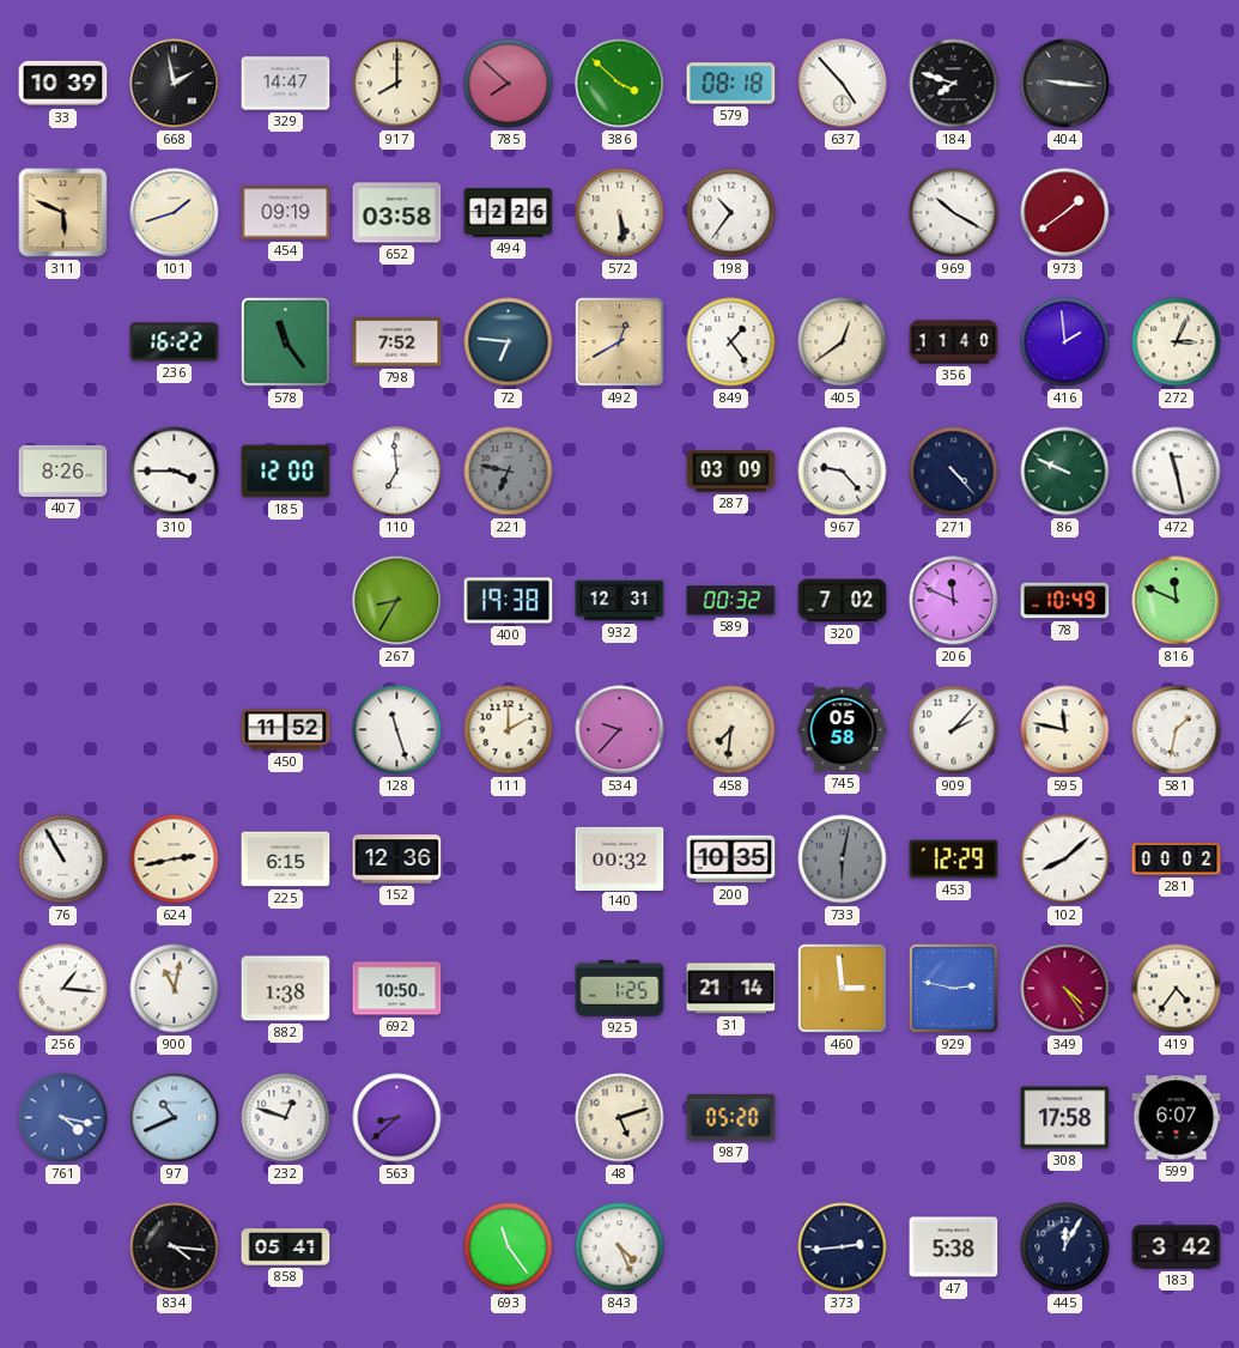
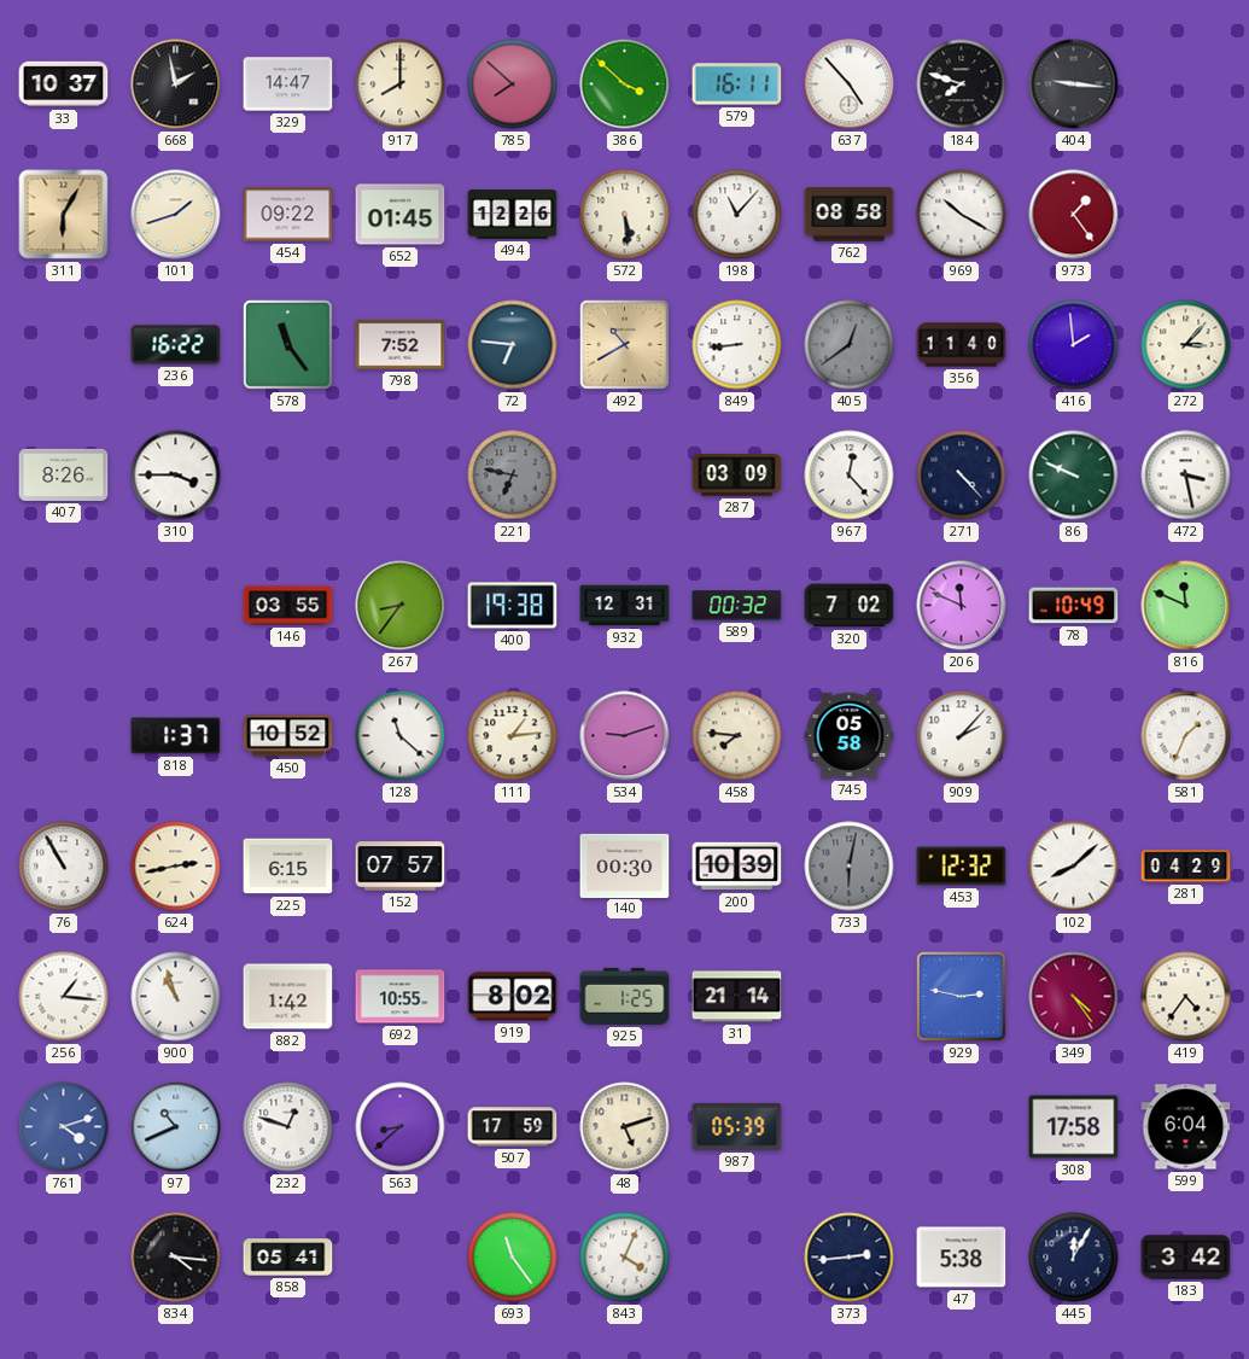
33: 10:39 -> 10:37 (64, 84)
579: 08:18 -> 16:11 (737, 84)
311: 5:49 -> 6:05 (64, 215)
454: 09:19 -> 09:22 (288, 215)
652: 03:58 -> 01:45 (401, 215)
198: 10:36 -> 11:07 (737, 215)
762: none -> 08:58 (850, 215)
973: 1:39 -> 1:24 (1074, 215)
492: 12:40 -> 10:40 (625, 345)
849: 1:24 -> 8:44 (737, 345)
405 dial: cream -> grey (850, 345)
272: 3:04 -> 3:07 (1186, 345)
185: 12:00 -> none (286, 472)
110: 6:59 -> none (397, 472)
967: 9:23 -> 12:23 (850, 476)
472: 11:28 -> 3:28 (1186, 476)
146: none -> 03:55 (288, 606)
267: 8:35 -> 8:36 (401, 606)
818: none -> 1:37 (176, 736)
450: 11:52 -> 10:52 (288, 736)
128: 11:27 -> 11:22 (401, 736)
111: 2:00 -> 1:14 (513, 736)
534: 9:37 -> 9:12 (625, 736)
458: 7:31 -> 7:46 (737, 736)
595: 11:47 -> none (1065, 730)
581: 1:32 -> 1:34 (1186, 736)
152: 12:36 -> 07:57 (401, 867)
140: 00:32 -> 00:30 (625, 865)
200: 10:35 -> 10:39 (737, 867)
453: 12:29 -> 12:32 (962, 867)
281: 00:02 -> 04:29 (1186, 867)
900: 11:02 -> 10:57 (176, 997)
882: 1:38 -> 1:42 (288, 997)
692: 10:50 -> 10:55 (401, 997)
919: none -> 8:02 (513, 997)
460: 2:59 -> none (843, 989)
761: 4:17 -> 4:12 (64, 1127)
507: none -> 17:59 (513, 1127)
987: 05:20 -> 05:39 (737, 1127)
599: 6:07 -> 6:04 (1186, 1127)
843: 4:26 -> 4:04 (625, 1258)
